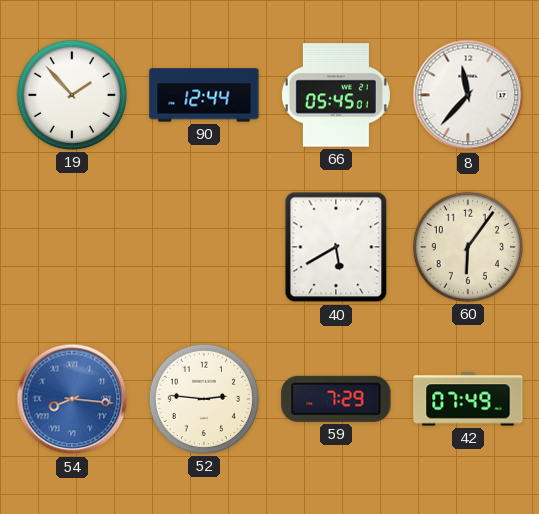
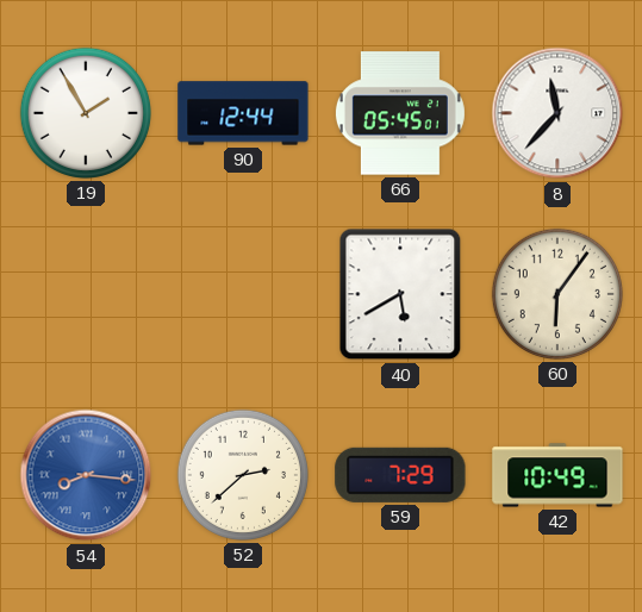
19: 1:53 -> 1:55 (86, 113)
52: 2:46 -> 2:38 (243, 475)
42: 07:49 -> 10:49 (557, 475)
